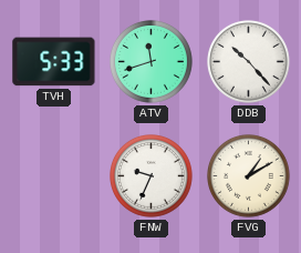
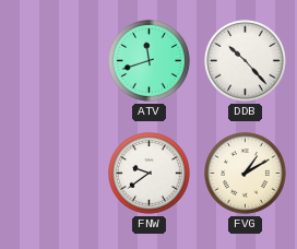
TVH: 5:33 -> none (54, 62)
FNW: 9:34 -> 9:39 (150, 174)
